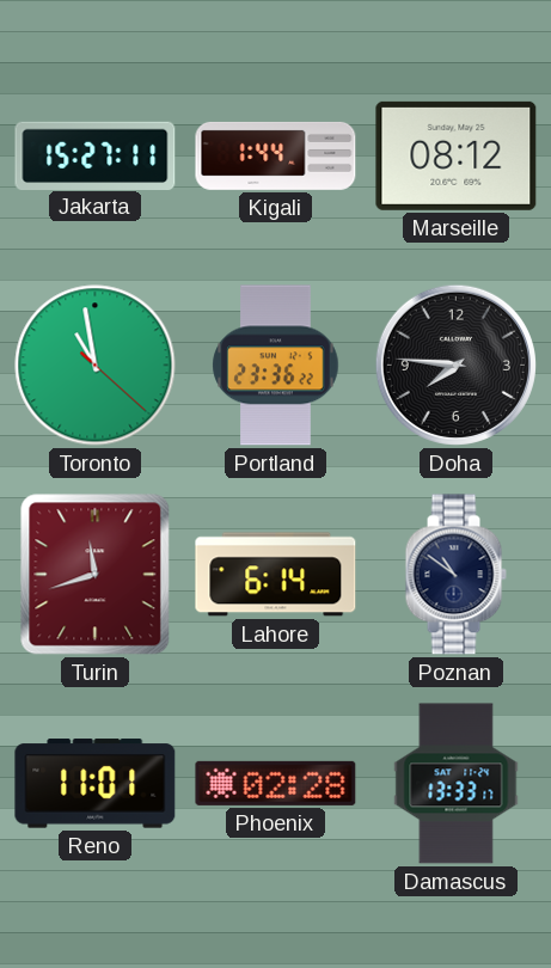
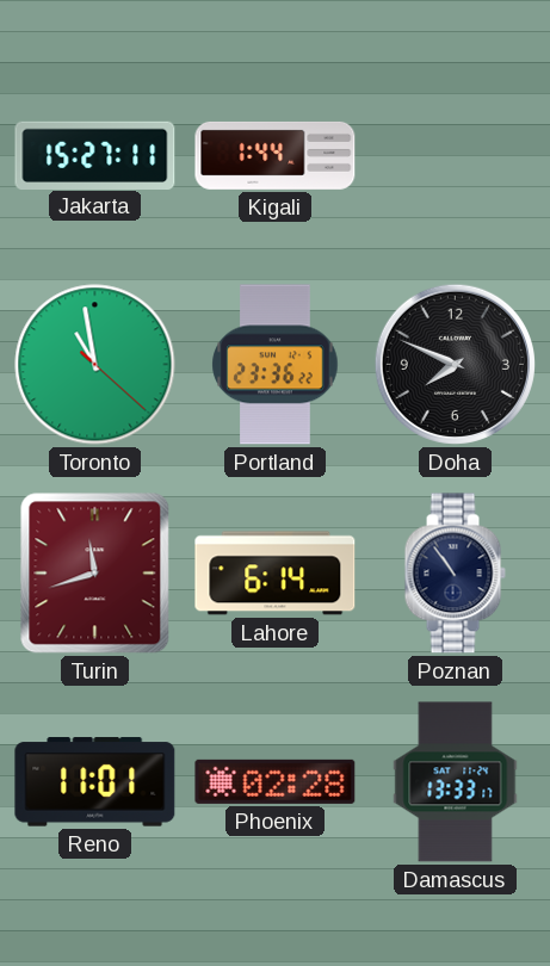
Marseille: 08:12 -> none (457, 155)
Doha: 7:46 -> 7:49 (455, 364)
Poznan: 10:51 -> 10:54 (455, 574)
